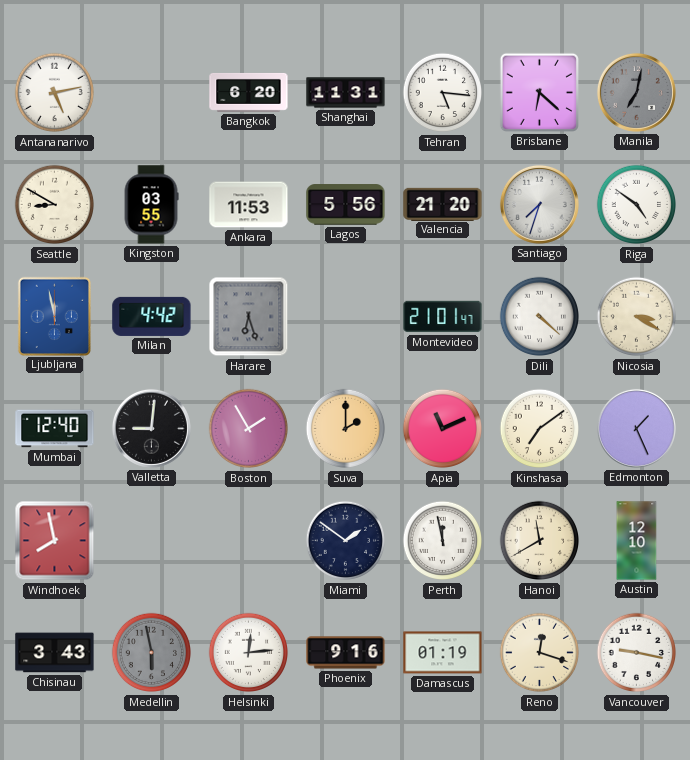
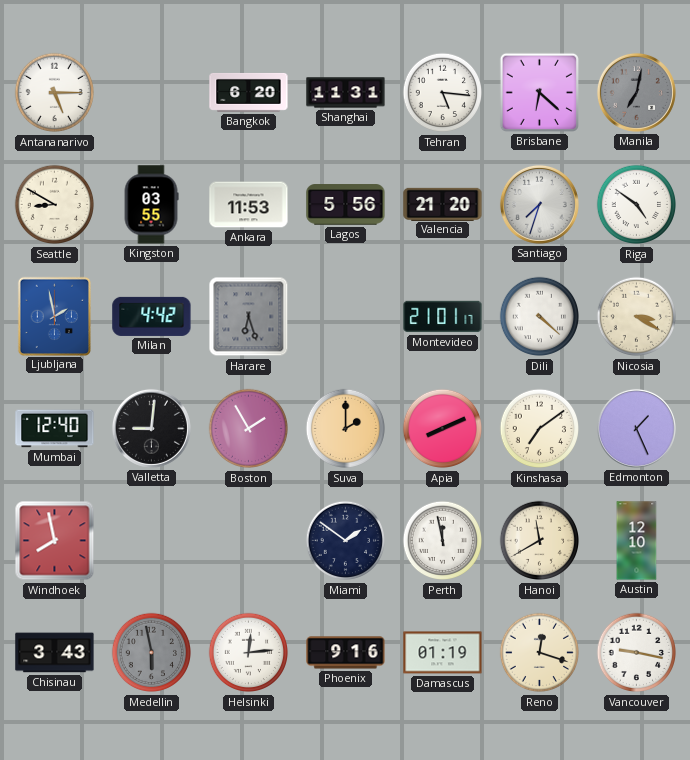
Antananarivo: 5:13 -> 5:15 (55, 93)
Ljubljana: 11:58 -> 1:58 (54, 316)
Montevideo: 21:01:47 -> 21:01:17 (443, 317)
Apia: 11:11 -> 8:11 (443, 429)
